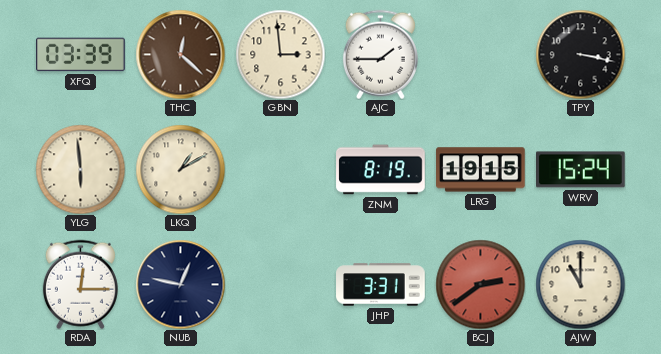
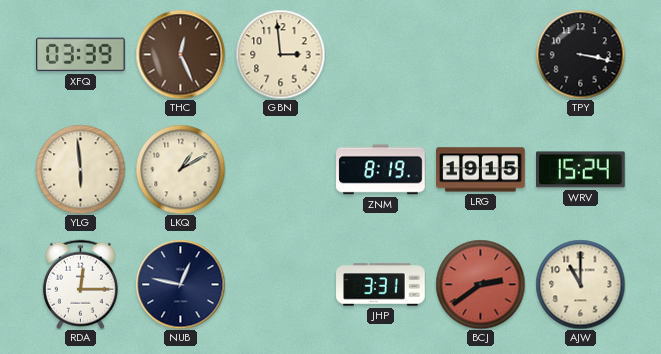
THC: 12:22 -> 12:26 (180, 54)
AJC: 1:45 -> none (380, 54)
